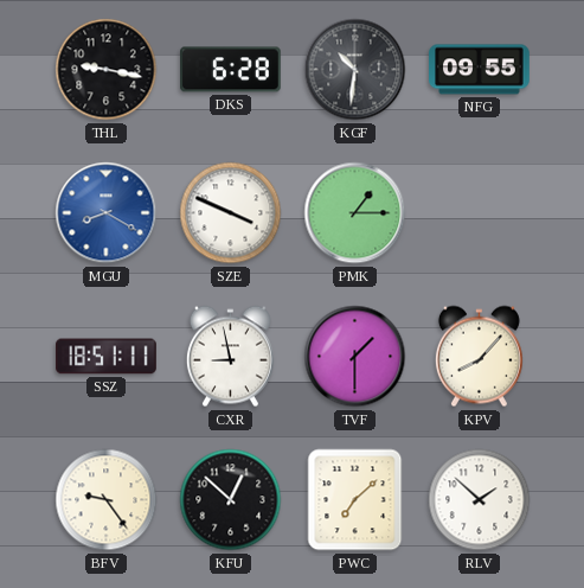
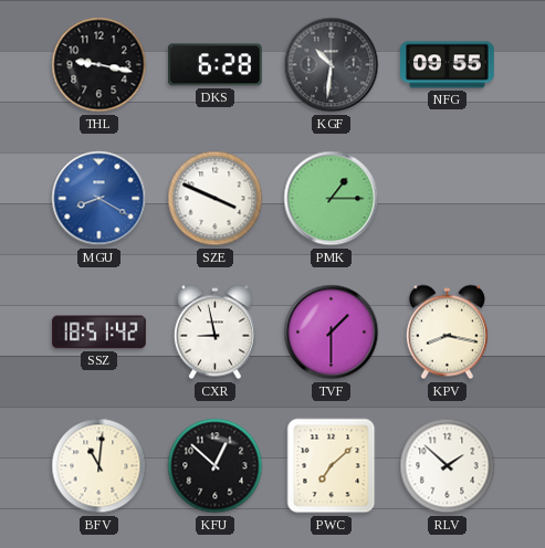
SSZ: 18:51:11 -> 18:51:42 (99, 333)
KPV: 8:07 -> 8:17 (447, 333)
BFV: 9:24 -> 11:01 (99, 466)
